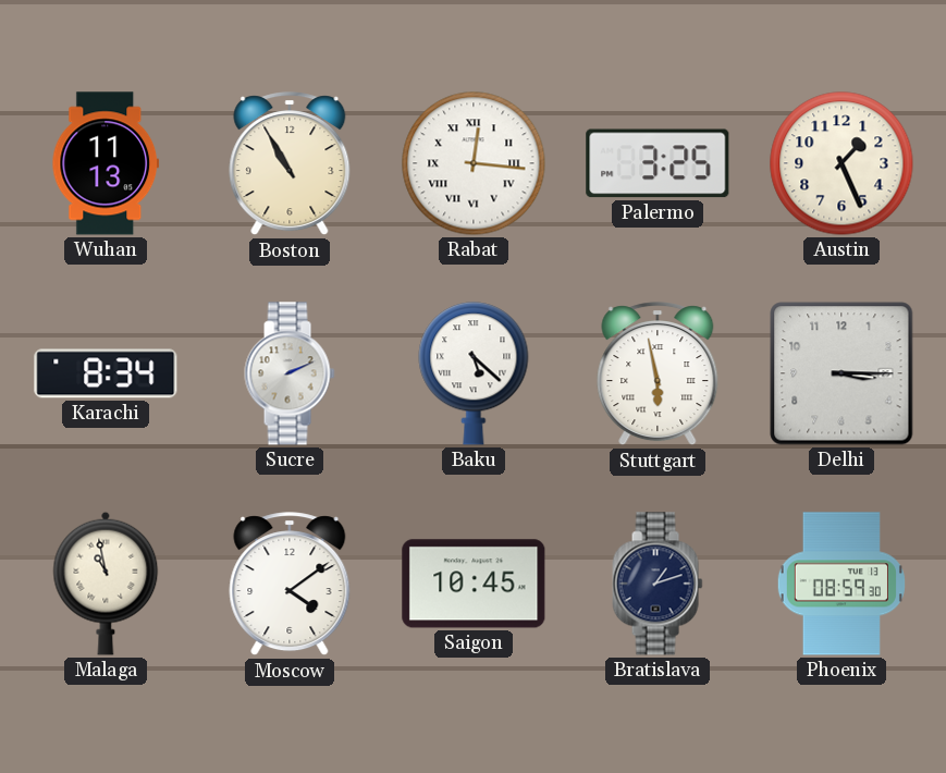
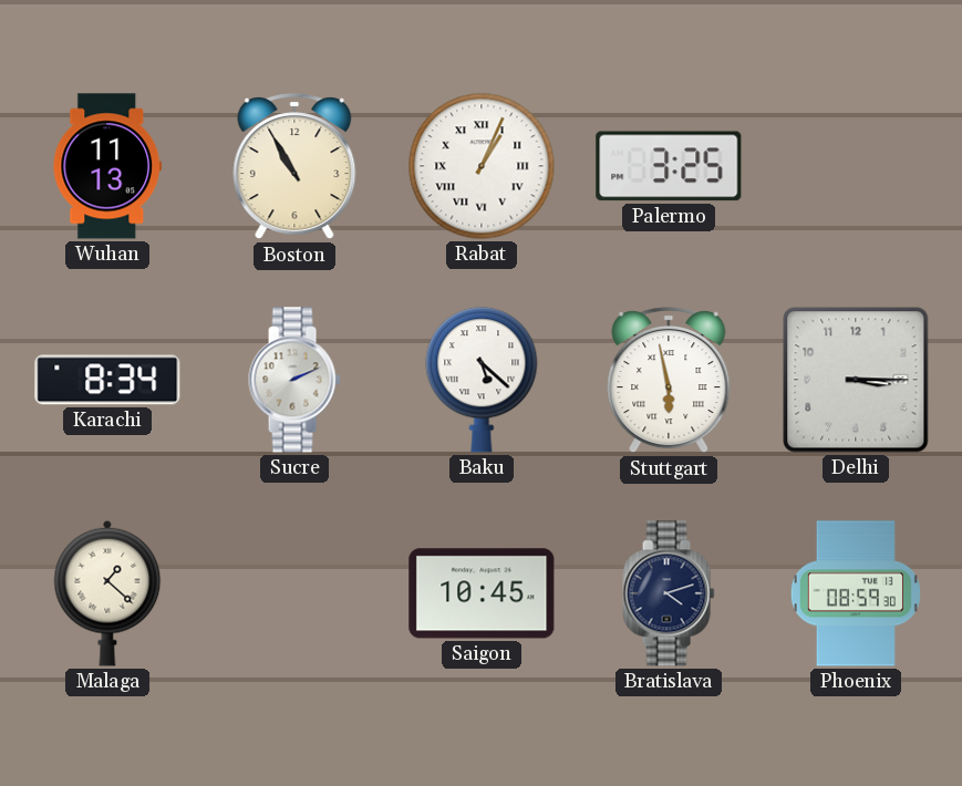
Rabat: 12:16 -> 1:04 (482, 166)
Austin: 1:26 -> none (841, 163)
Malaga: 10:58 -> 1:22 (107, 593)
Moscow: 4:09 -> none (290, 585)
Bratislava: 1:12 -> 4:12 (669, 593)
